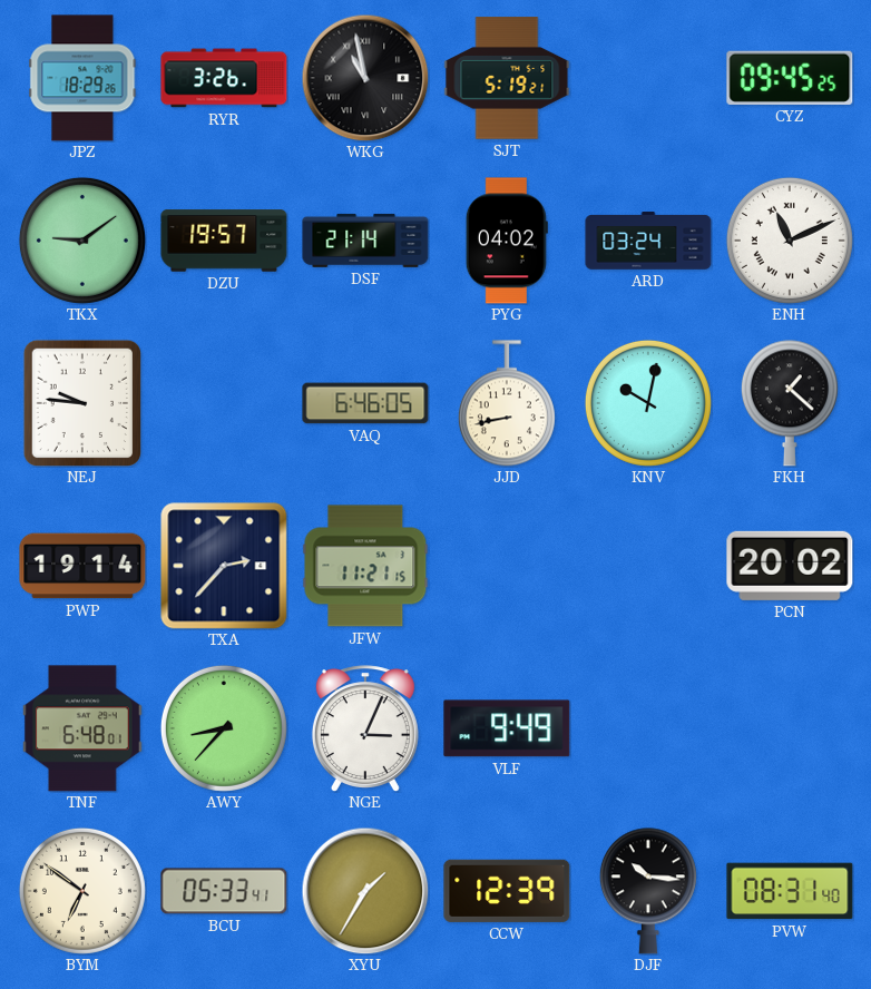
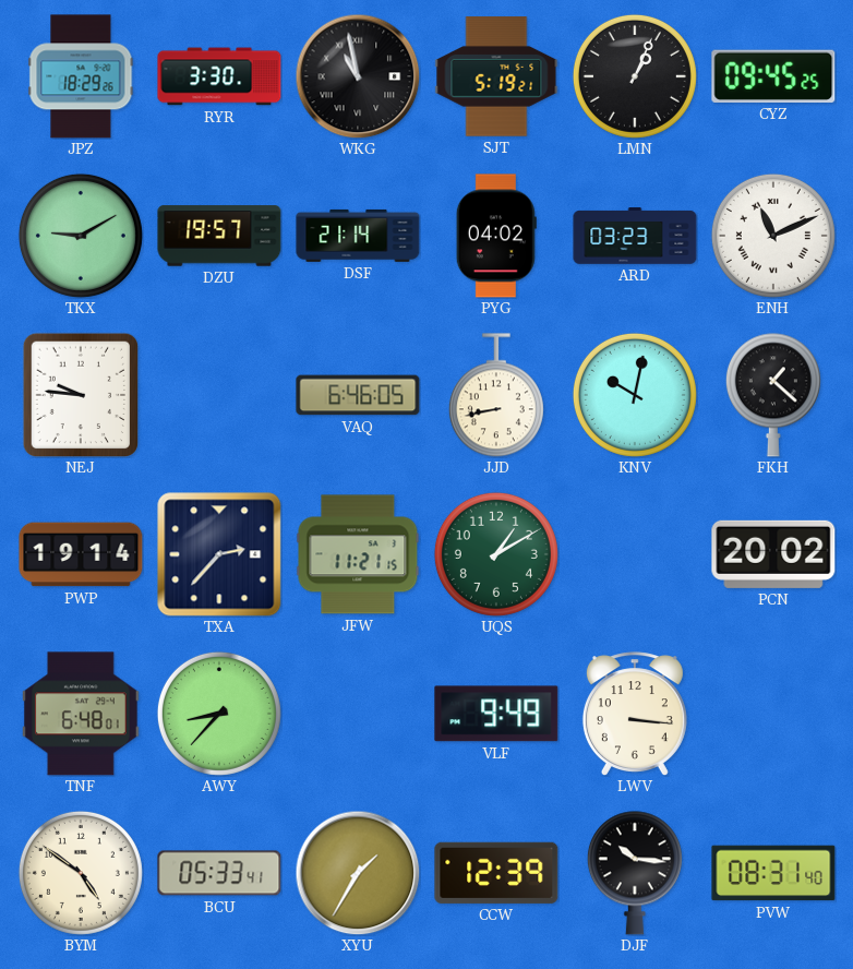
RYR: 3:26 -> 3:30 (219, 76)
LMN: none -> 1:04 (635, 76)
TKX: 9:09 -> 9:10 (81, 236)
ARD: 03:24 -> 03:23 (635, 236)
UQS: none -> 1:10 (496, 554)
NGE: 3:04 -> none (365, 728)
LWV: none -> 3:16 (635, 714)
BYM: 6:51 -> 4:51 (81, 873)
